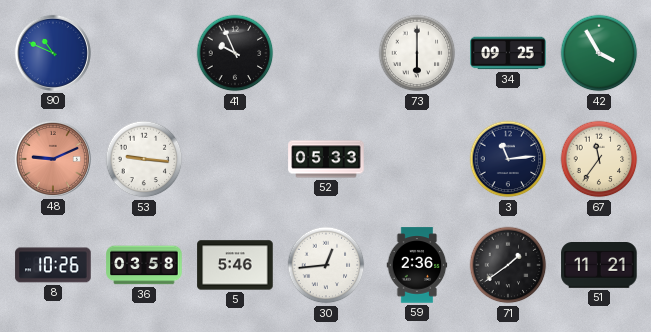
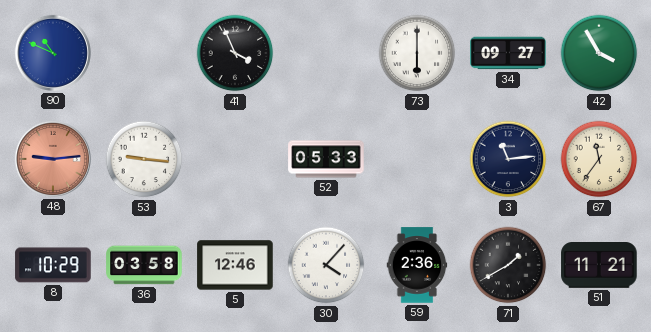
41: 9:56 -> 3:56 (235, 53)
34: 09:25 -> 09:27 (508, 53)
48: 9:11 -> 9:14 (53, 159)
8: 10:26 -> 10:29 (53, 265)
5: 5:46 -> 12:46 (235, 265)
30: 12:44 -> 4:07 (326, 265)
71: 1:39 -> 1:40 (508, 265)
